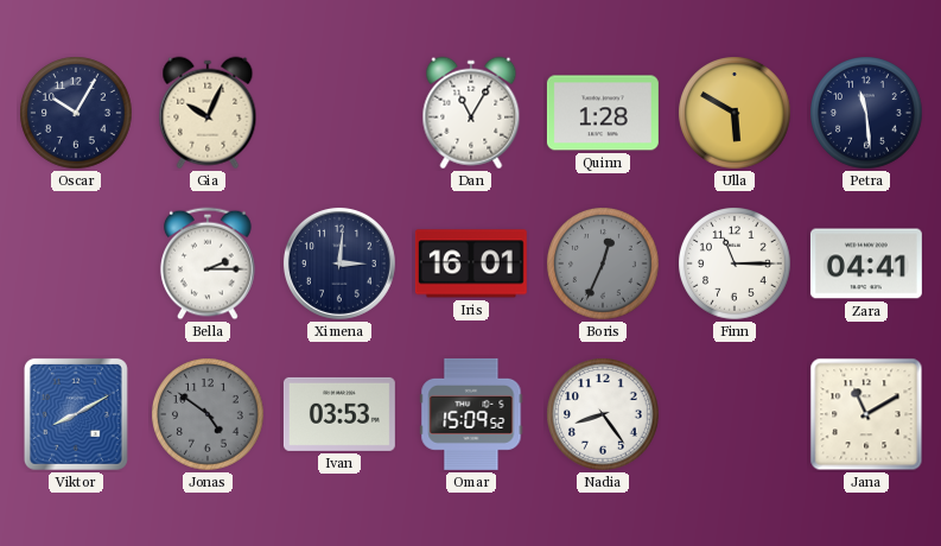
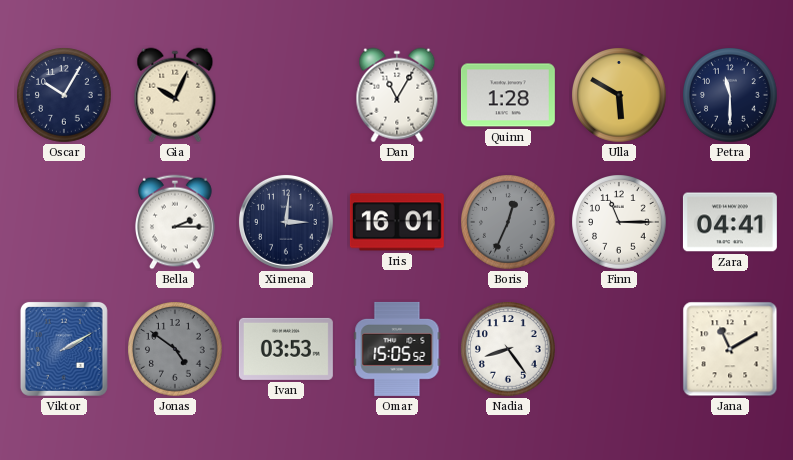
Petra: 11:29 -> 11:30 (730, 95)
Viktor: 8:10 -> 2:10 (64, 349)
Omar: 15:09 -> 15:05 (397, 349)
